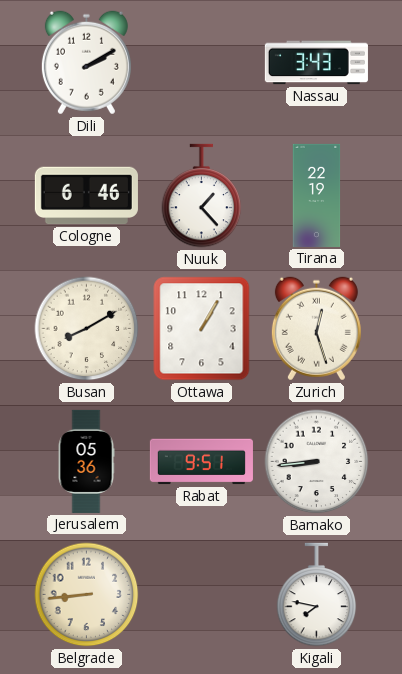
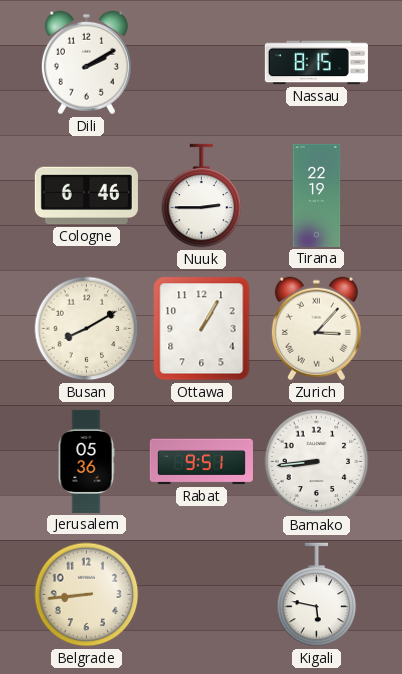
Nassau: 3:43 -> 8:15 (316, 63)
Nuuk: 1:23 -> 2:45 (202, 196)
Zurich: 12:27 -> 3:07 (316, 329)
Kigali: 7:47 -> 5:47 (317, 595)
